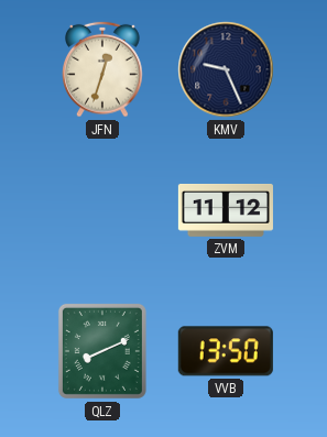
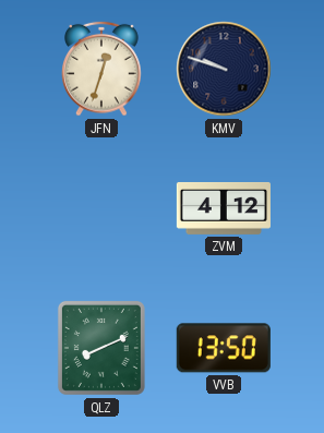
KMV: 9:26 -> 9:48 (224, 69)
ZVM: 11:12 -> 4:12 (224, 208)
